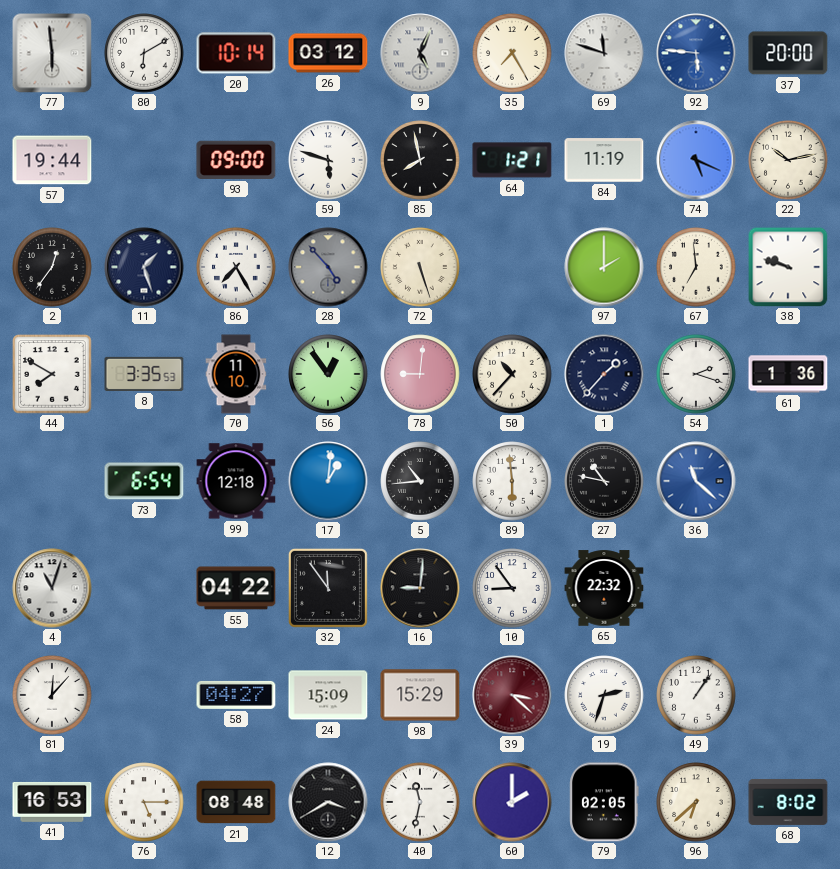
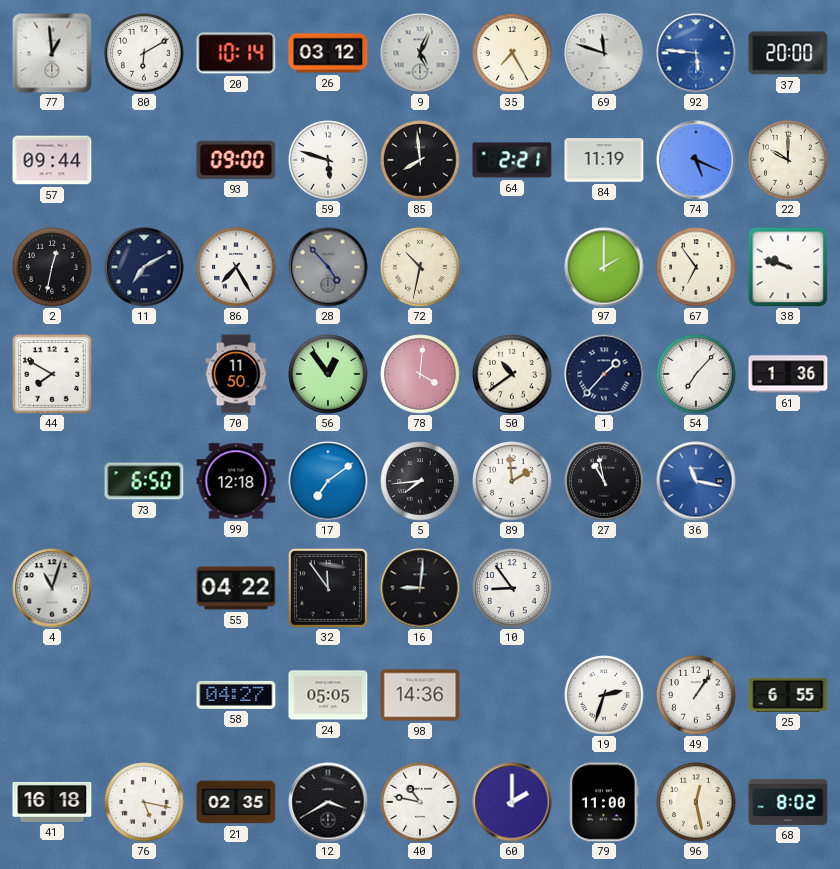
77: 5:59 -> 12:59 (52, 53)
57: 19:44 -> 09:44 (52, 160)
85: 7:58 -> 7:59 (420, 160)
64: 1:21 -> 2:21 (512, 160)
22: 10:13 -> 10:00 (788, 160)
2: 12:36 -> 12:32 (52, 267)
11: 1:27 -> 7:10 (144, 267)
72: 5:27 -> 10:32 (420, 267)
67: 6:59 -> 6:54 (696, 267)
8: 3:35 -> none (144, 374)
70: 11:10 -> 11:50 (236, 374)
78: 9:01 -> 4:01 (420, 374)
50: 10:37 -> 10:39 (512, 374)
54: 2:18 -> 7:07 (696, 374)
73: 6:54 -> 6:50 (144, 481)
17: 1:01 -> 7:09 (328, 481)
5: 10:44 -> 7:44 (420, 481)
89: 5:59 -> 1:59 (512, 481)
27: 10:47 -> 10:58 (604, 481)
36: 11:22 -> 11:17 (696, 481)
65: 22:32 -> none (604, 588)
81: 12:07 -> none (52, 695)
24: 15:09 -> 05:05 (328, 695)
98: 15:29 -> 14:36 (420, 695)
39: 3:22 -> none (512, 695)
25: none -> 6:55 (788, 695)
41: 16:53 -> 16:18 (52, 802)
76: 5:15 -> 5:17 (144, 802)
21: 08:48 -> 02:35 (236, 802)
40: 11:32 -> 10:47 (420, 802)
79: 02:05 -> 11:00 (604, 802)
96: 6:38 -> 12:28 (696, 802)
